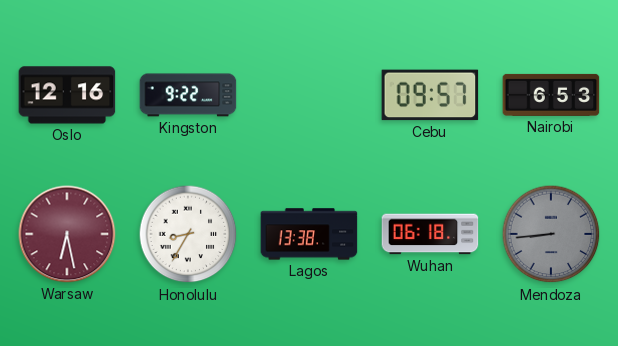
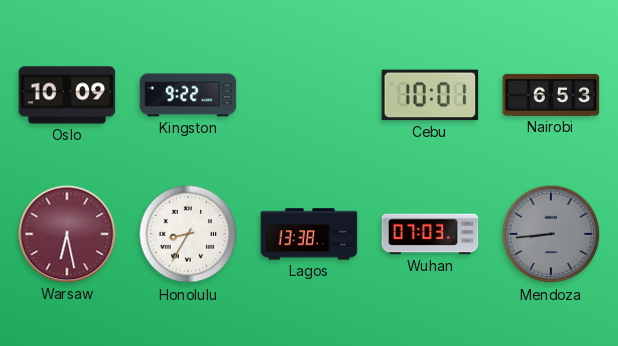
Oslo: 12:16 -> 10:09 (67, 95)
Cebu: 09:57 -> 10:01 (430, 95)
Wuhan: 06:18 -> 07:03 (430, 234)
